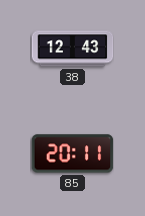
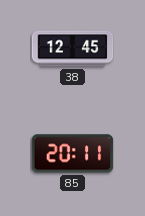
38: 12:43 -> 12:45 (72, 49)
